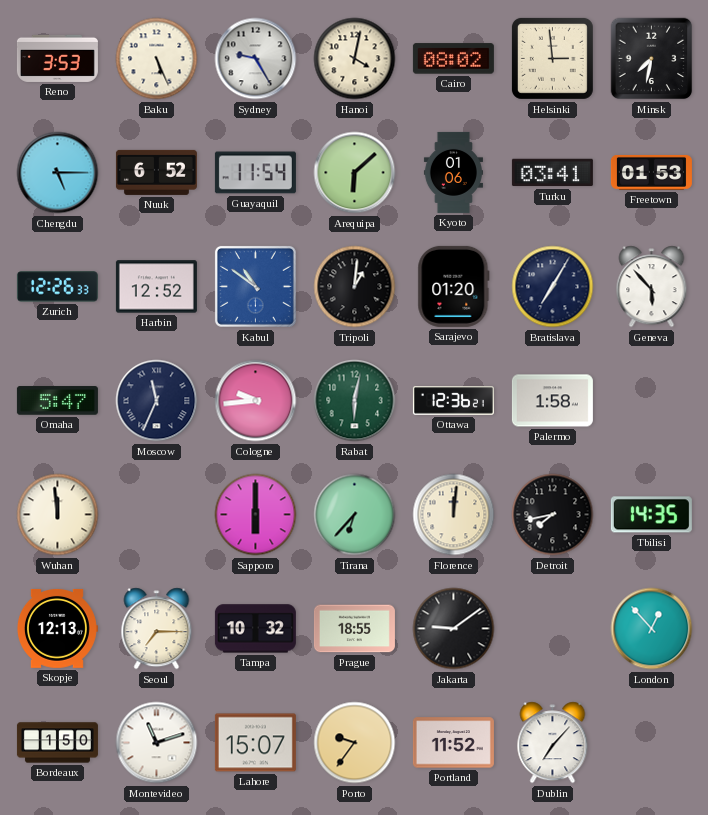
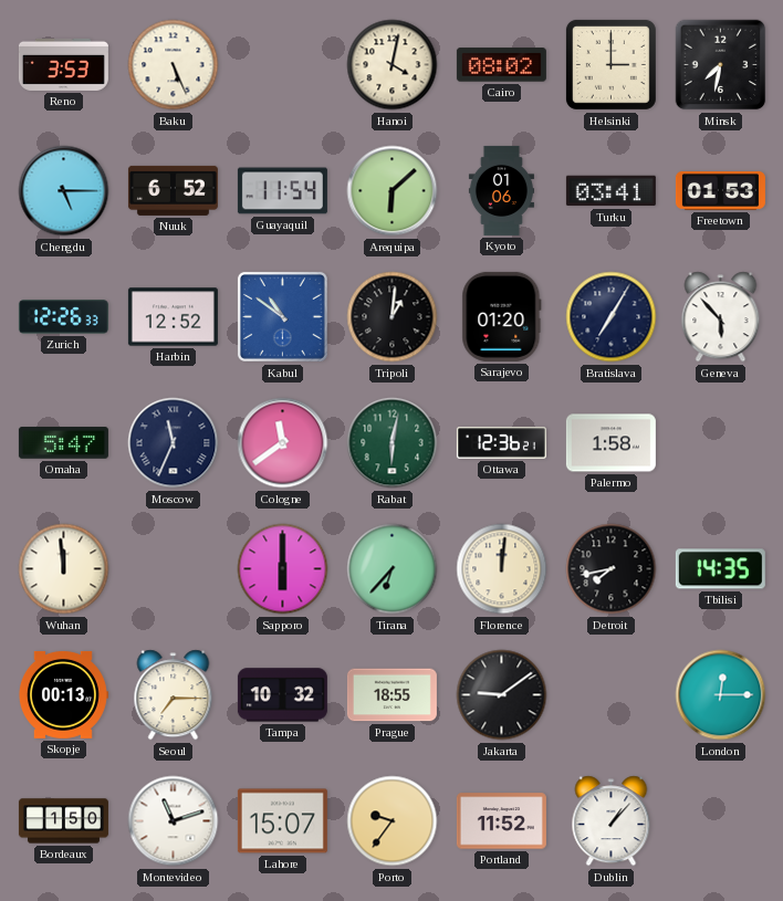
Sydney: 9:25 -> none (256, 59)
Helsinki: 2:59 -> 3:00 (610, 64)
Cologne: 9:44 -> 11:39 (283, 443)
Skopje: 12:13 -> 00:13 (63, 694)
London: 12:53 -> 12:15 (721, 695)
Dublin: 7:07 -> 1:07 (612, 821)
